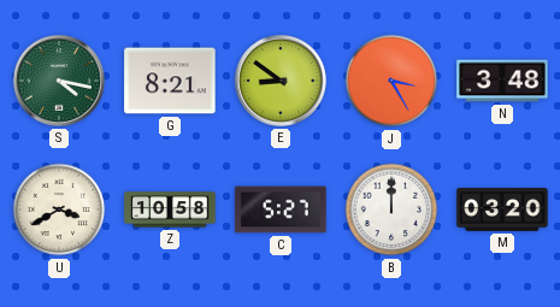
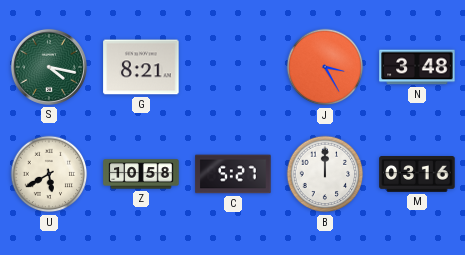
E: 8:51 -> none (281, 81)
U: 3:40 -> 5:40 (49, 174)
M: 03:20 -> 03:16 (417, 175)
